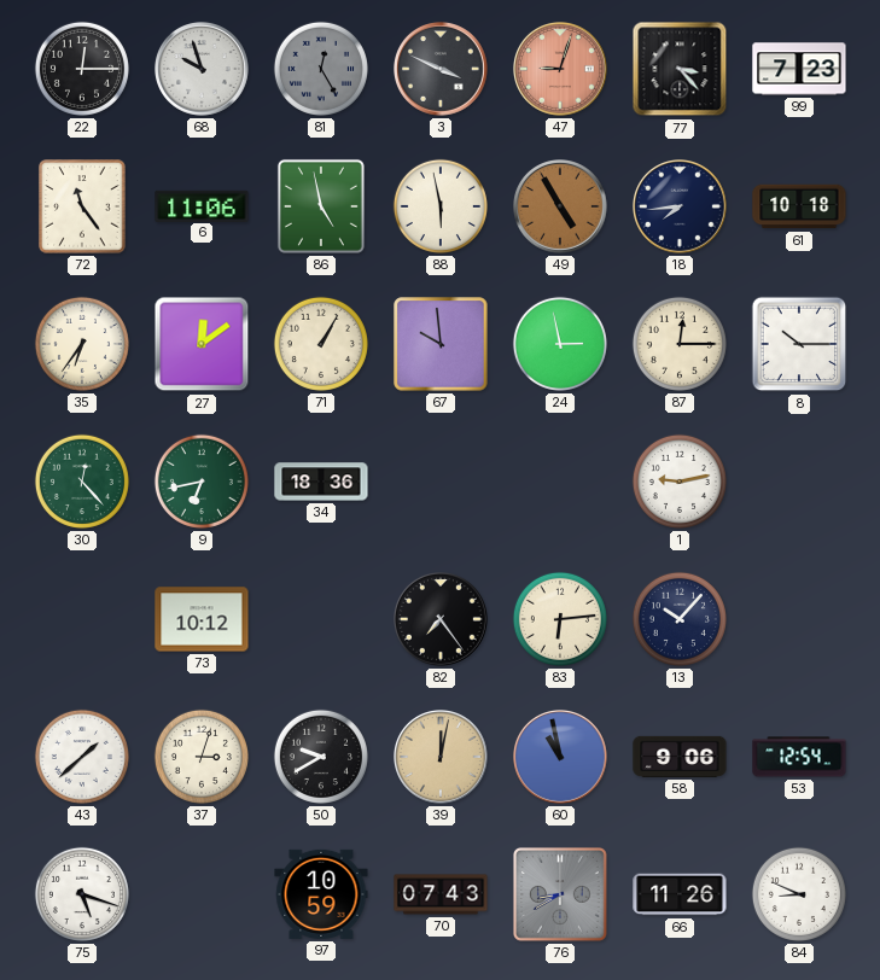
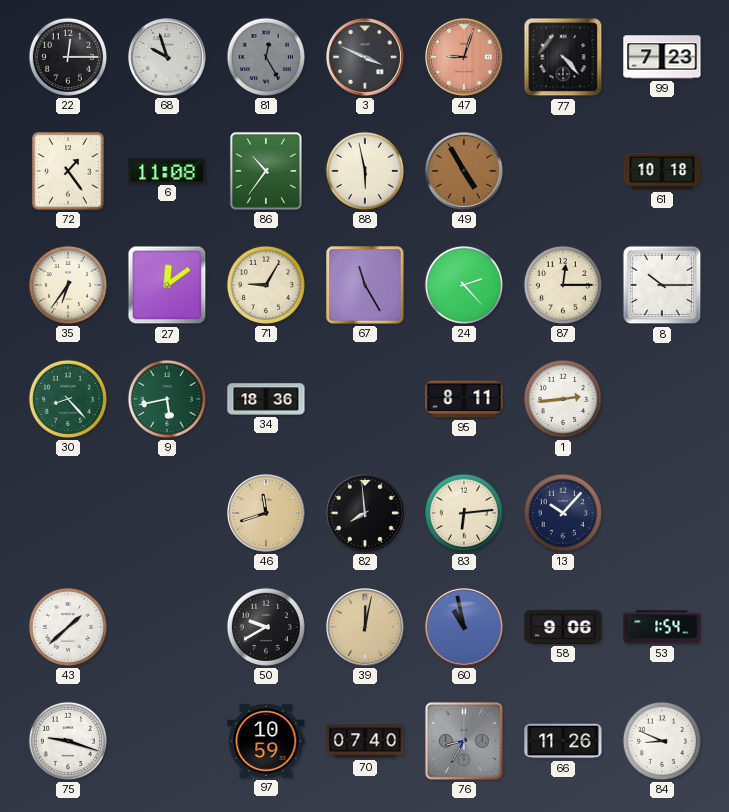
77: 3:23 -> 4:23 (563, 57)
72: 11:24 -> 1:24 (68, 171)
6: 11:06 -> 11:08 (167, 170)
86: 4:58 -> 10:36 (266, 171)
18: 7:44 -> none (681, 208)
71: 1:05 -> 9:05 (266, 285)
67: 9:59 -> 11:25 (365, 285)
24: 2:58 -> 2:23 (464, 285)
30: 12:23 -> 8:23 (68, 399)
9: 6:43 -> 5:43 (167, 399)
95: none -> 8:11 (464, 399)
1: 9:13 -> 2:44 (563, 399)
73: 10:12 -> none (202, 619)
46: none -> 11:42 (267, 514)
82: 7:24 -> 7:59 (366, 514)
37: 3:03 -> none (202, 757)
53: 12:54 -> 1:54 (662, 627)
75: 5:18 -> 9:18 (68, 741)
70: 07:43 -> 07:40 (365, 741)
76: 8:40 -> 8:35 (464, 741)
